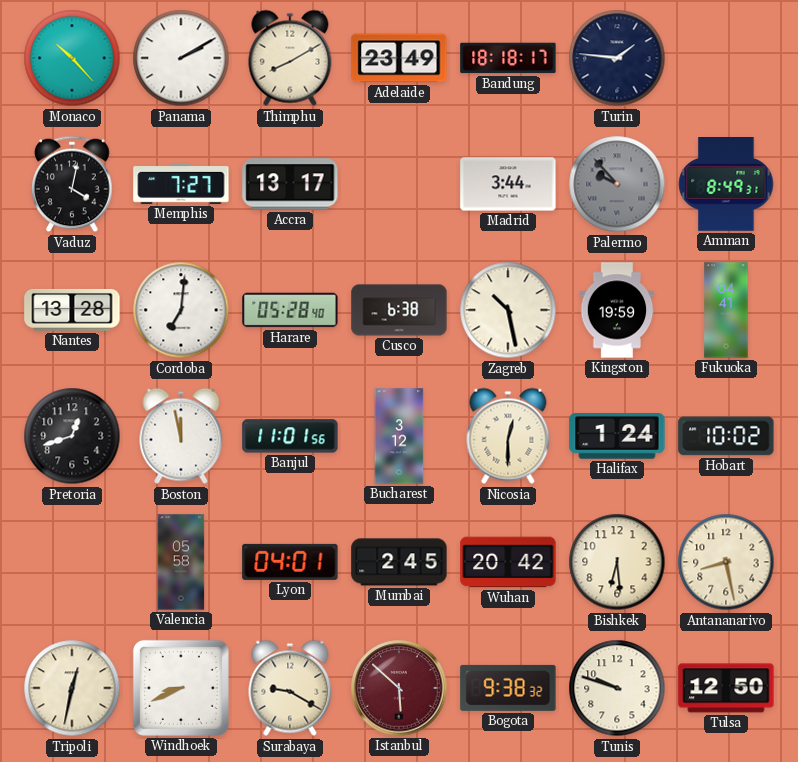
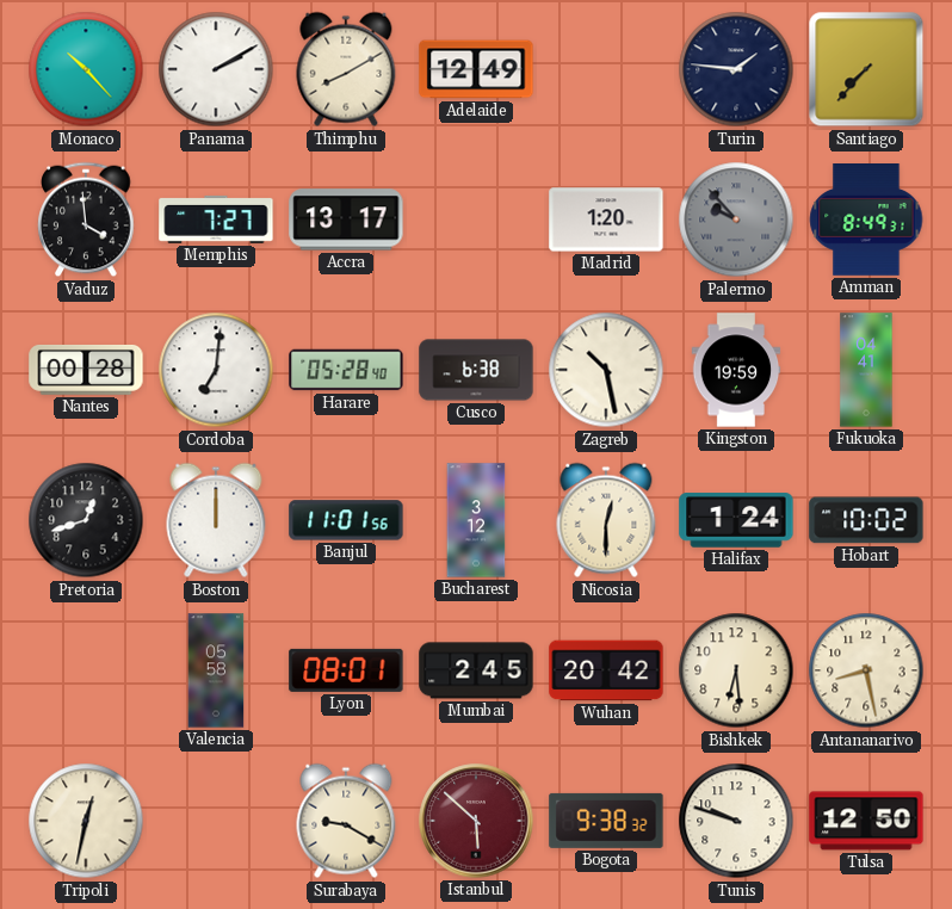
Adelaide: 23:49 -> 12:49 (476, 69)
Bandung: 18:18 -> none (508, 58)
Santiago: none -> 7:37 (866, 69)
Vaduz: 4:02 -> 3:59 (86, 219)
Madrid: 3:44 -> 1:20 (606, 219)
Nantes: 13:28 -> 00:28 (86, 370)
Boston: 11:58 -> 12:00 (216, 520)
Lyon: 04:01 -> 08:01 (346, 670)
Windhoek: 8:41 -> none (181, 688)
